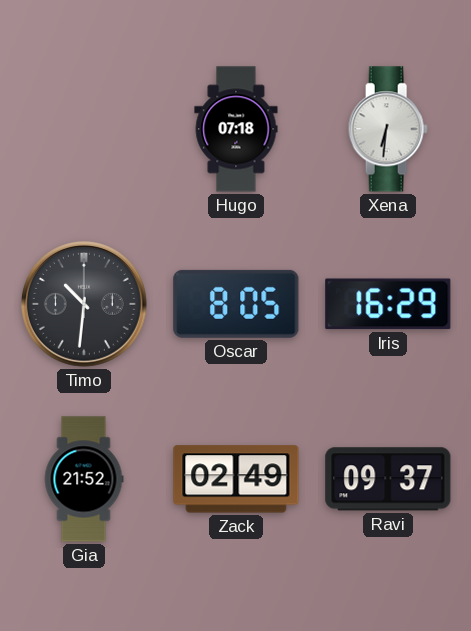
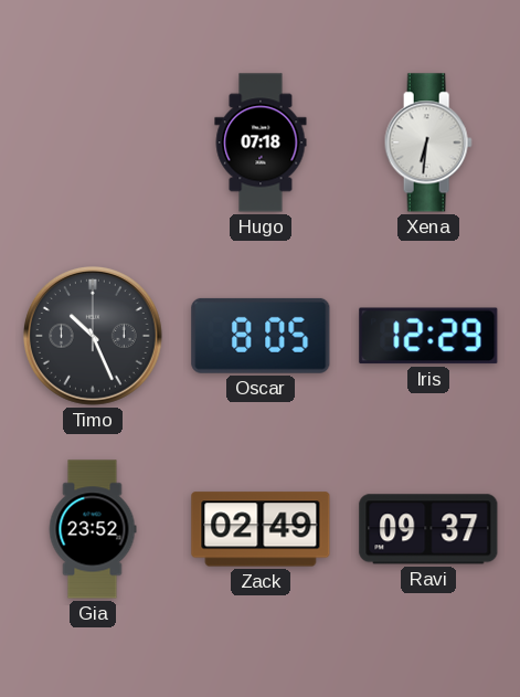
Timo: 10:31 -> 10:26 (93, 336)
Iris: 16:29 -> 12:29 (428, 336)
Gia: 21:52 -> 23:52 (93, 529)
